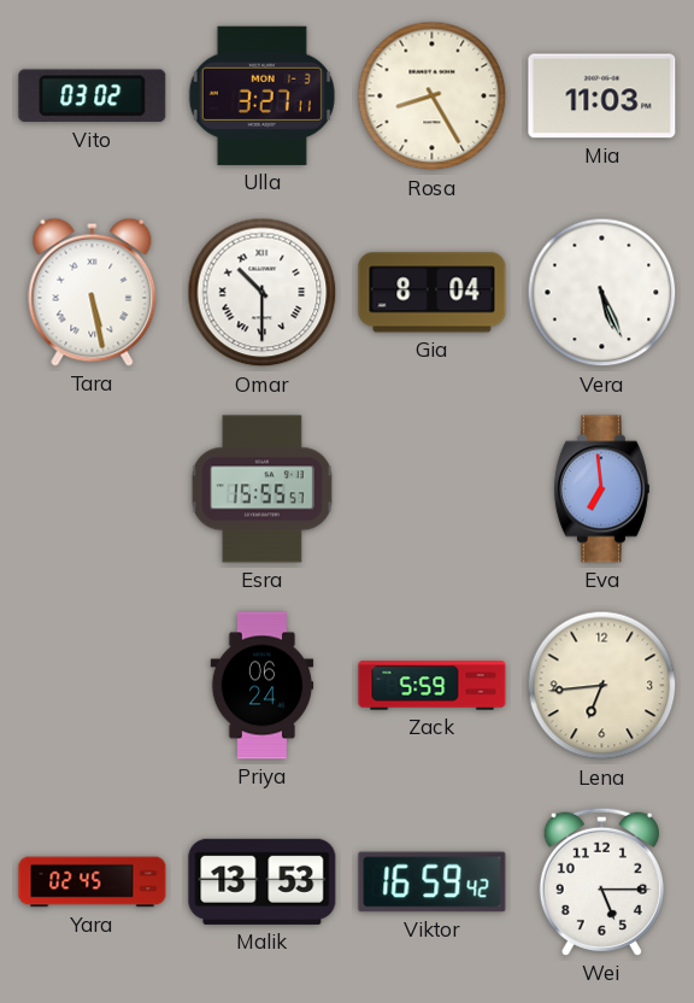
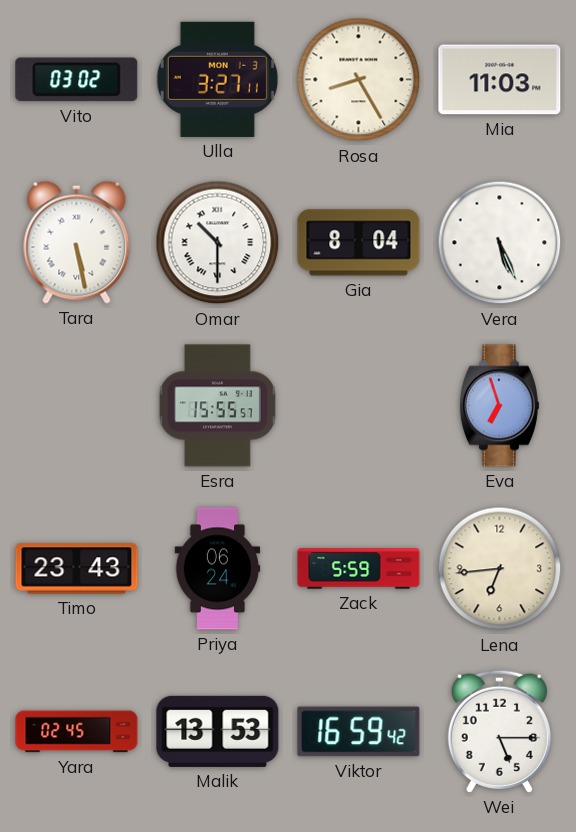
Eva: 6:59 -> 6:57 (499, 406)
Timo: none -> 23:43 (77, 569)
